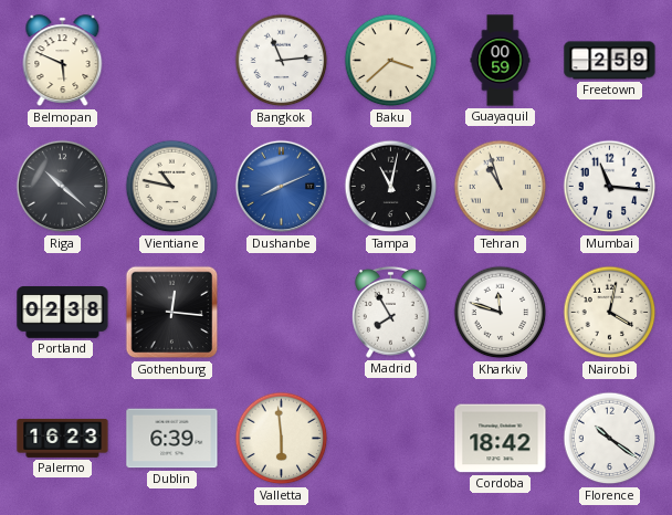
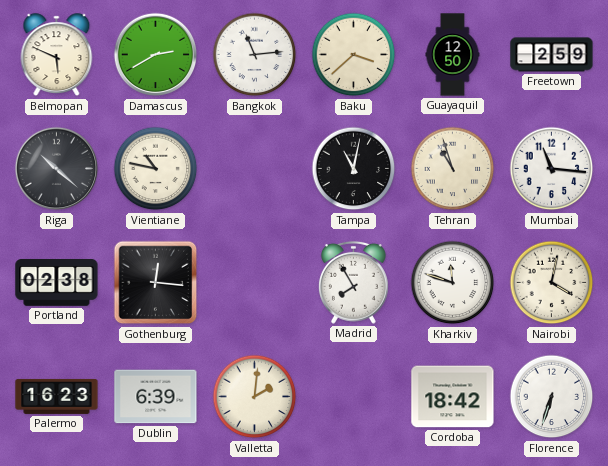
Damascus: none -> 2:40 (156, 55)
Guayaquil: 00:59 -> 12:50 (453, 55)
Dushanbe: 8:11 -> none (282, 187)
Valletta: 5:59 -> 2:01 (255, 397)
Florence: 10:21 -> 6:33 (552, 397)
